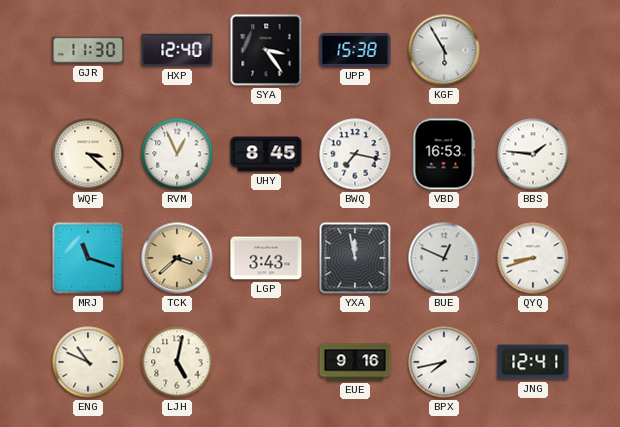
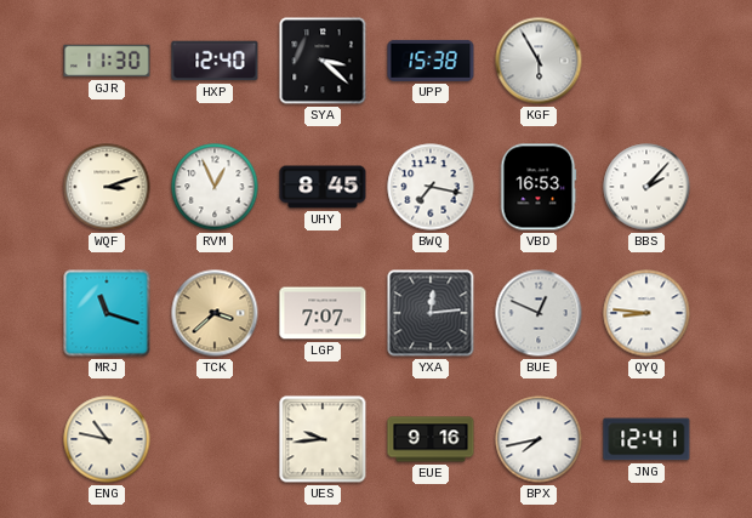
SYA: 3:24 -> 3:22 (323, 61)
WQF: 3:22 -> 3:12 (107, 187)
BBS: 1:46 -> 2:07 (646, 187)
LGP: 3:43 -> 7:07 (323, 313)
YXA: 11:58 -> 12:14 (431, 313)
QYQ: 8:42 -> 8:46 (646, 313)
ENG: 10:49 -> 10:47 (107, 439)
LJH: 5:02 -> none (177, 362)
UES: none -> 9:44 (323, 439)
